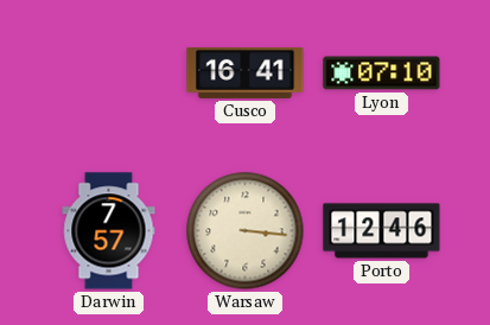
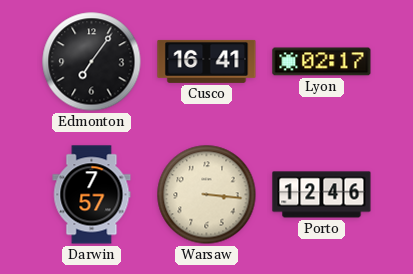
Edmonton: none -> 7:06 (92, 62)
Lyon: 07:10 -> 02:17 (322, 62)
